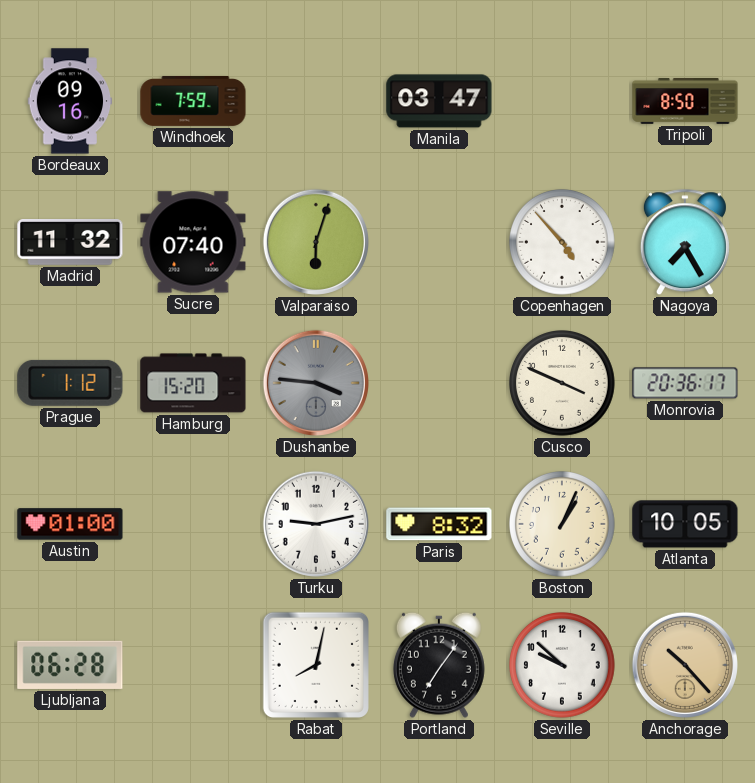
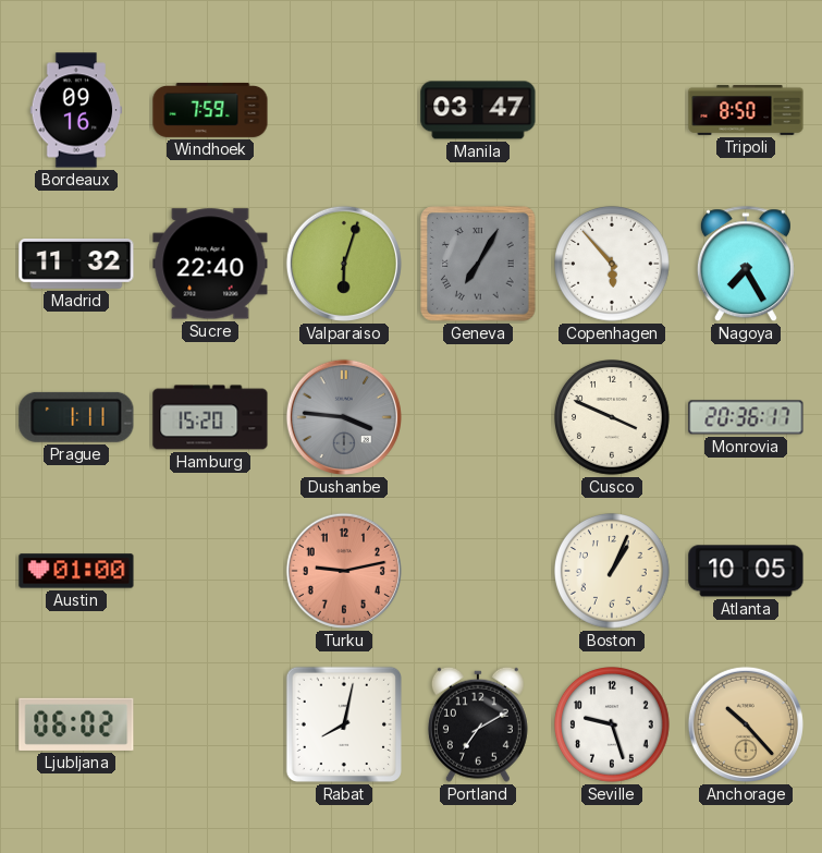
Sucre: 07:40 -> 22:40 (210, 264)
Geneva: none -> 7:05 (478, 264)
Copenhagen: 4:53 -> 5:53 (613, 265)
Prague: 1:12 -> 1:11 (76, 417)
Turku dial: white -> salmon (344, 571)
Paris: 8:32 -> none (439, 524)
Ljubljana: 06:28 -> 06:02 (76, 724)
Portland: 7:06 -> 7:10 (478, 724)
Seville: 9:52 -> 9:27 (613, 726)
